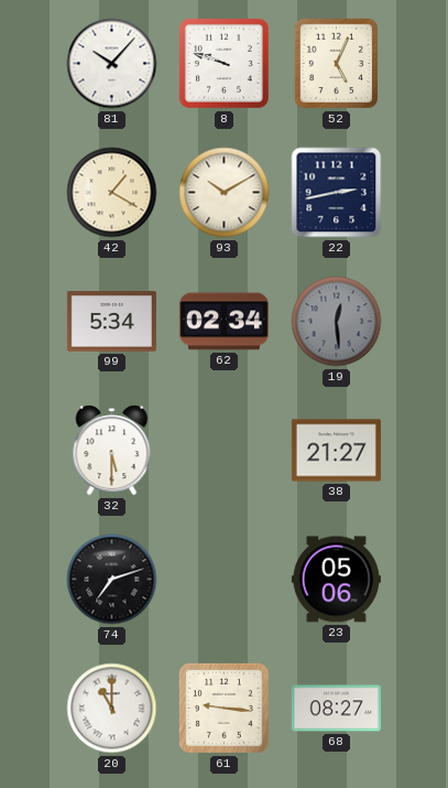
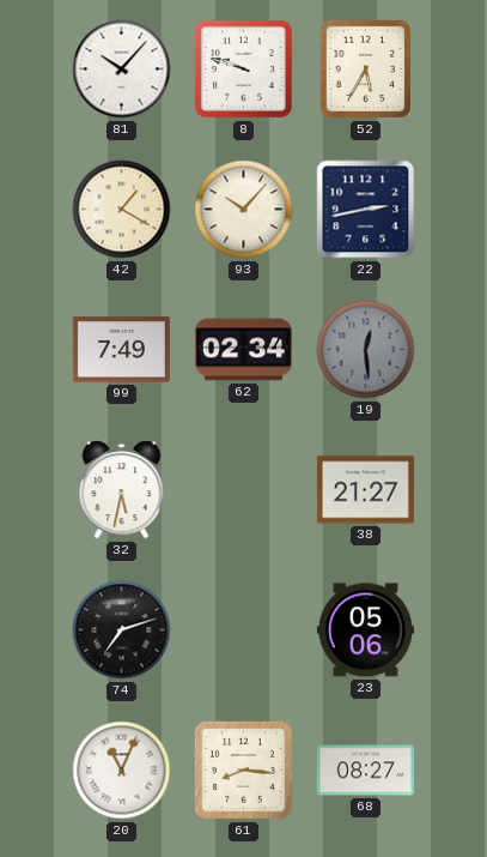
52: 5:04 -> 5:35 (366, 70)
93: 10:10 -> 10:07 (244, 210)
99: 5:34 -> 7:49 (121, 350)
32: 5:30 -> 5:32 (122, 490)
20: 11:00 -> 11:04 (122, 771)
61: 9:16 -> 8:16 (243, 770)
